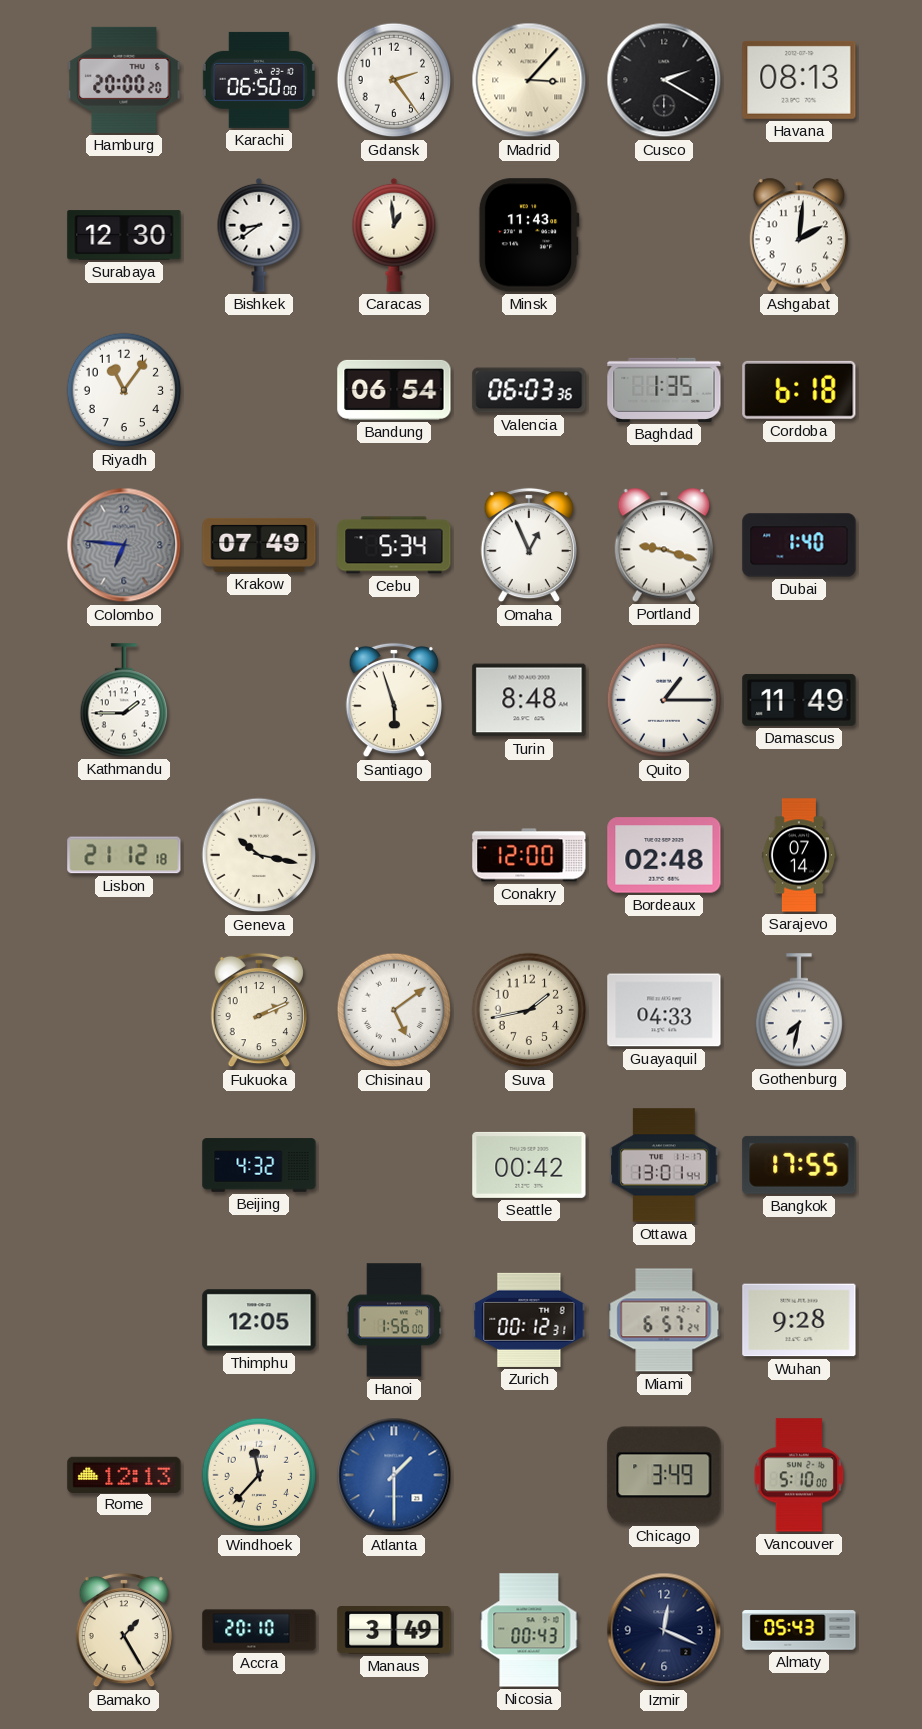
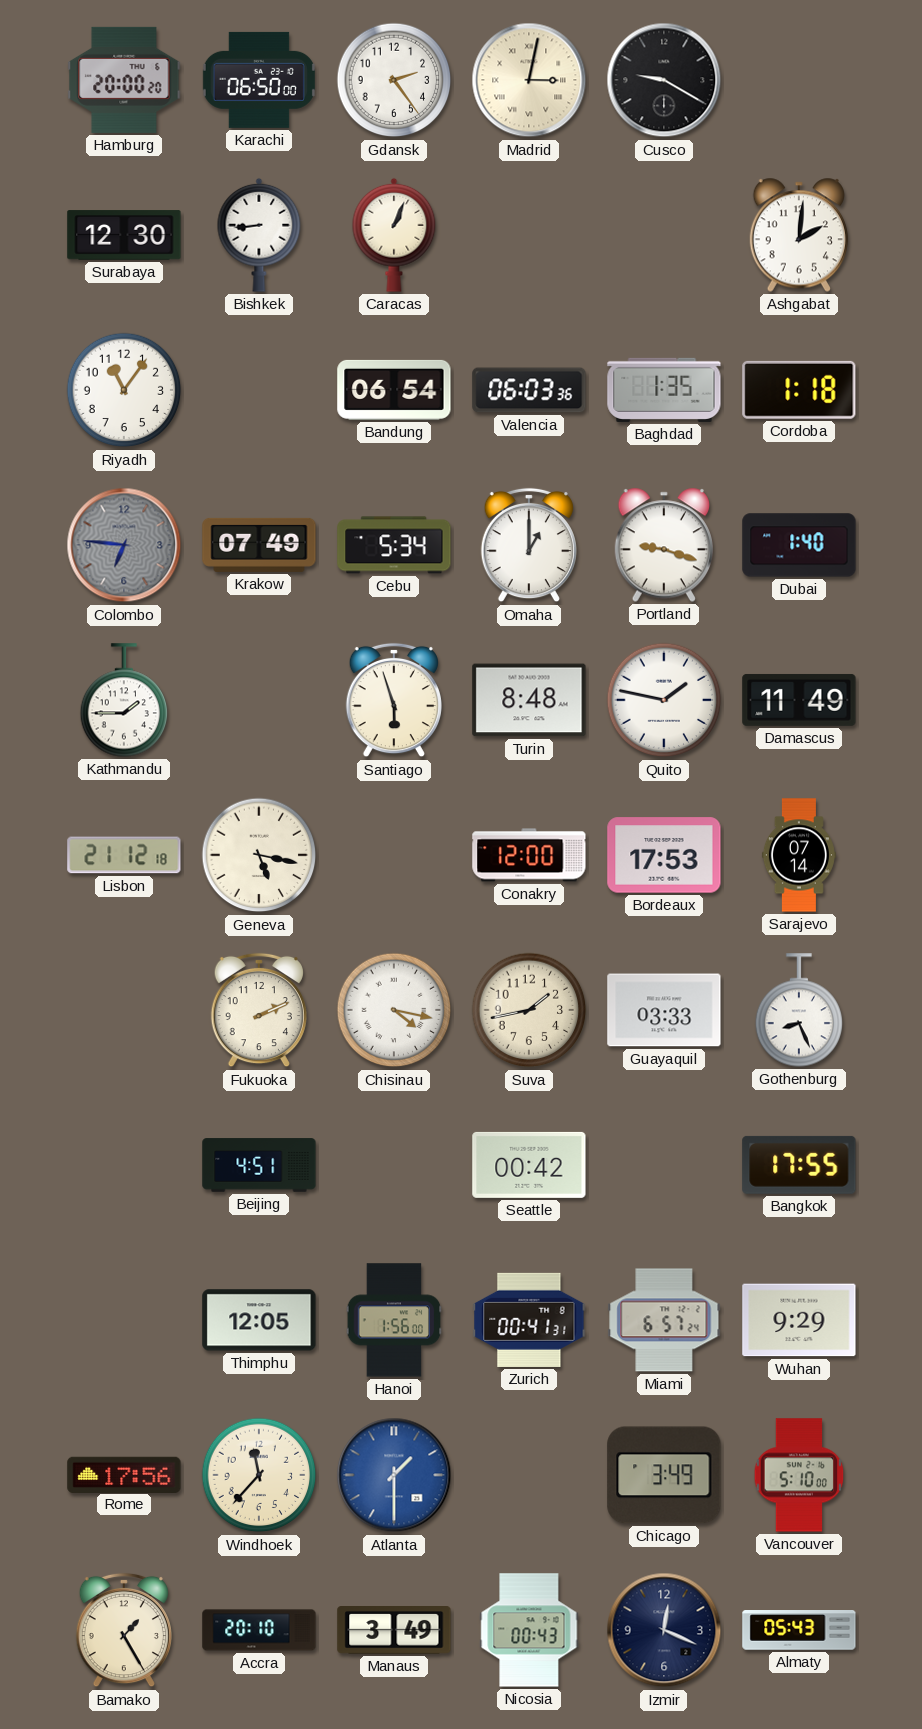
Madrid: 3:07 -> 3:02 (529, 80)
Cusco: 2:20 -> 9:20 (664, 80)
Havana: 08:13 -> none (799, 80)
Bishkek: 8:39 -> 8:44 (259, 235)
Caracas: 12:59 -> 1:04 (394, 235)
Minsk: 11:43 -> none (529, 235)
Cordoba: 6:18 -> 1:18 (799, 390)
Omaha: 12:56 -> 1:00 (529, 545)
Quito: 1:15 -> 1:47 (664, 700)
Geneva: 10:17 -> 5:17 (259, 855)
Bordeaux: 02:48 -> 17:53 (664, 855)
Chisinau: 5:09 -> 4:17 (394, 1010)
Guayaquil: 04:33 -> 03:33 (664, 1010)
Gothenburg: 7:32 -> 8:26 (799, 1010)
Beijing: 4:32 -> 4:51 (259, 1165)
Ottawa: 13:01 -> none (664, 1165)
Zurich: 00:12 -> 00:41 (529, 1320)
Wuhan: 9:28 -> 9:29 (799, 1320)
Rome: 12:13 -> 17:56 (124, 1474)
